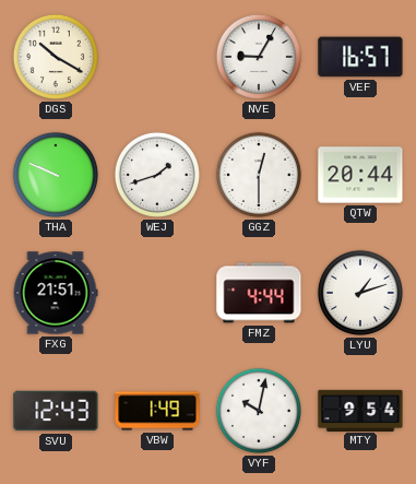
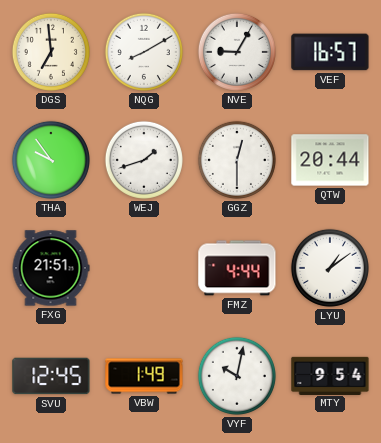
DGS: 10:20 -> 6:59 (51, 52)
NQG: none -> 8:10 (144, 52)
THA: 9:49 -> 9:54 (51, 160)
LYU: 1:12 -> 1:09 (330, 268)
SVU: 12:43 -> 12:45 (51, 376)
